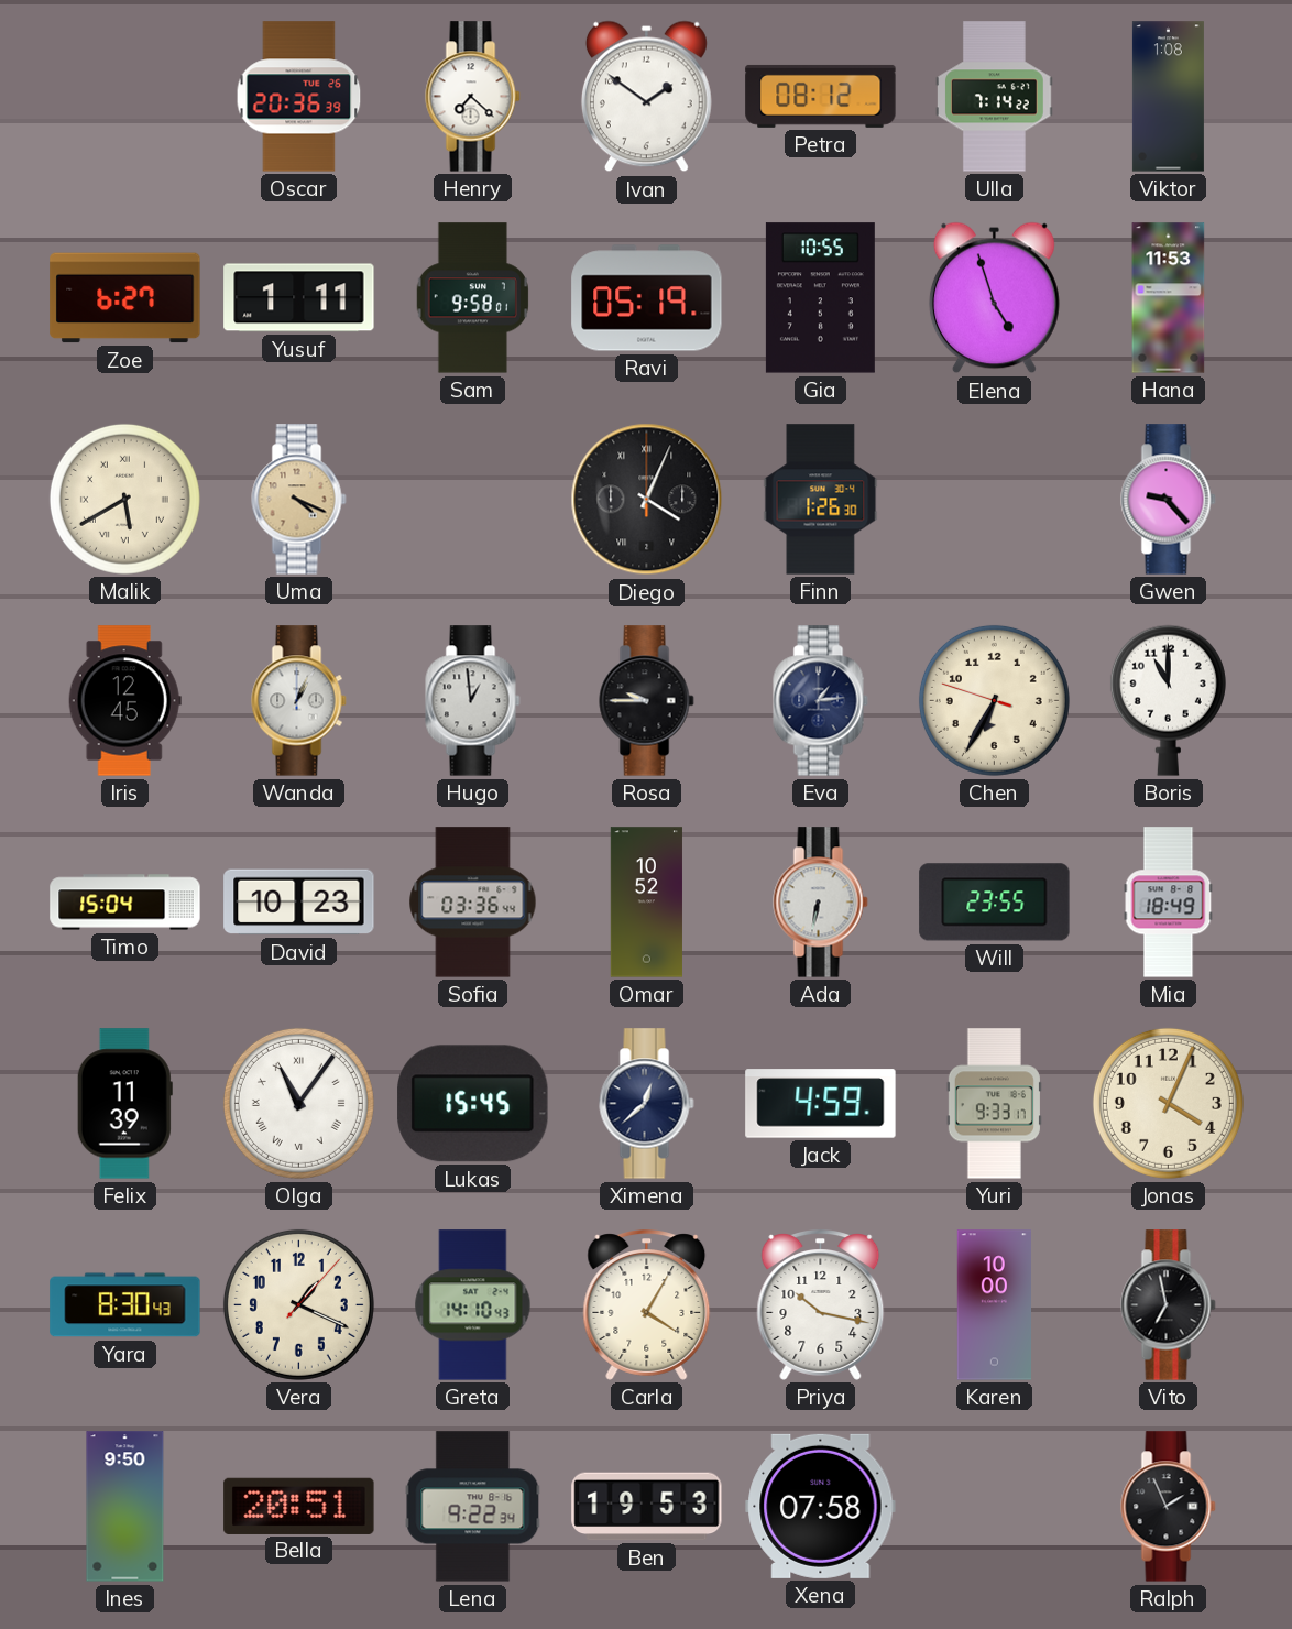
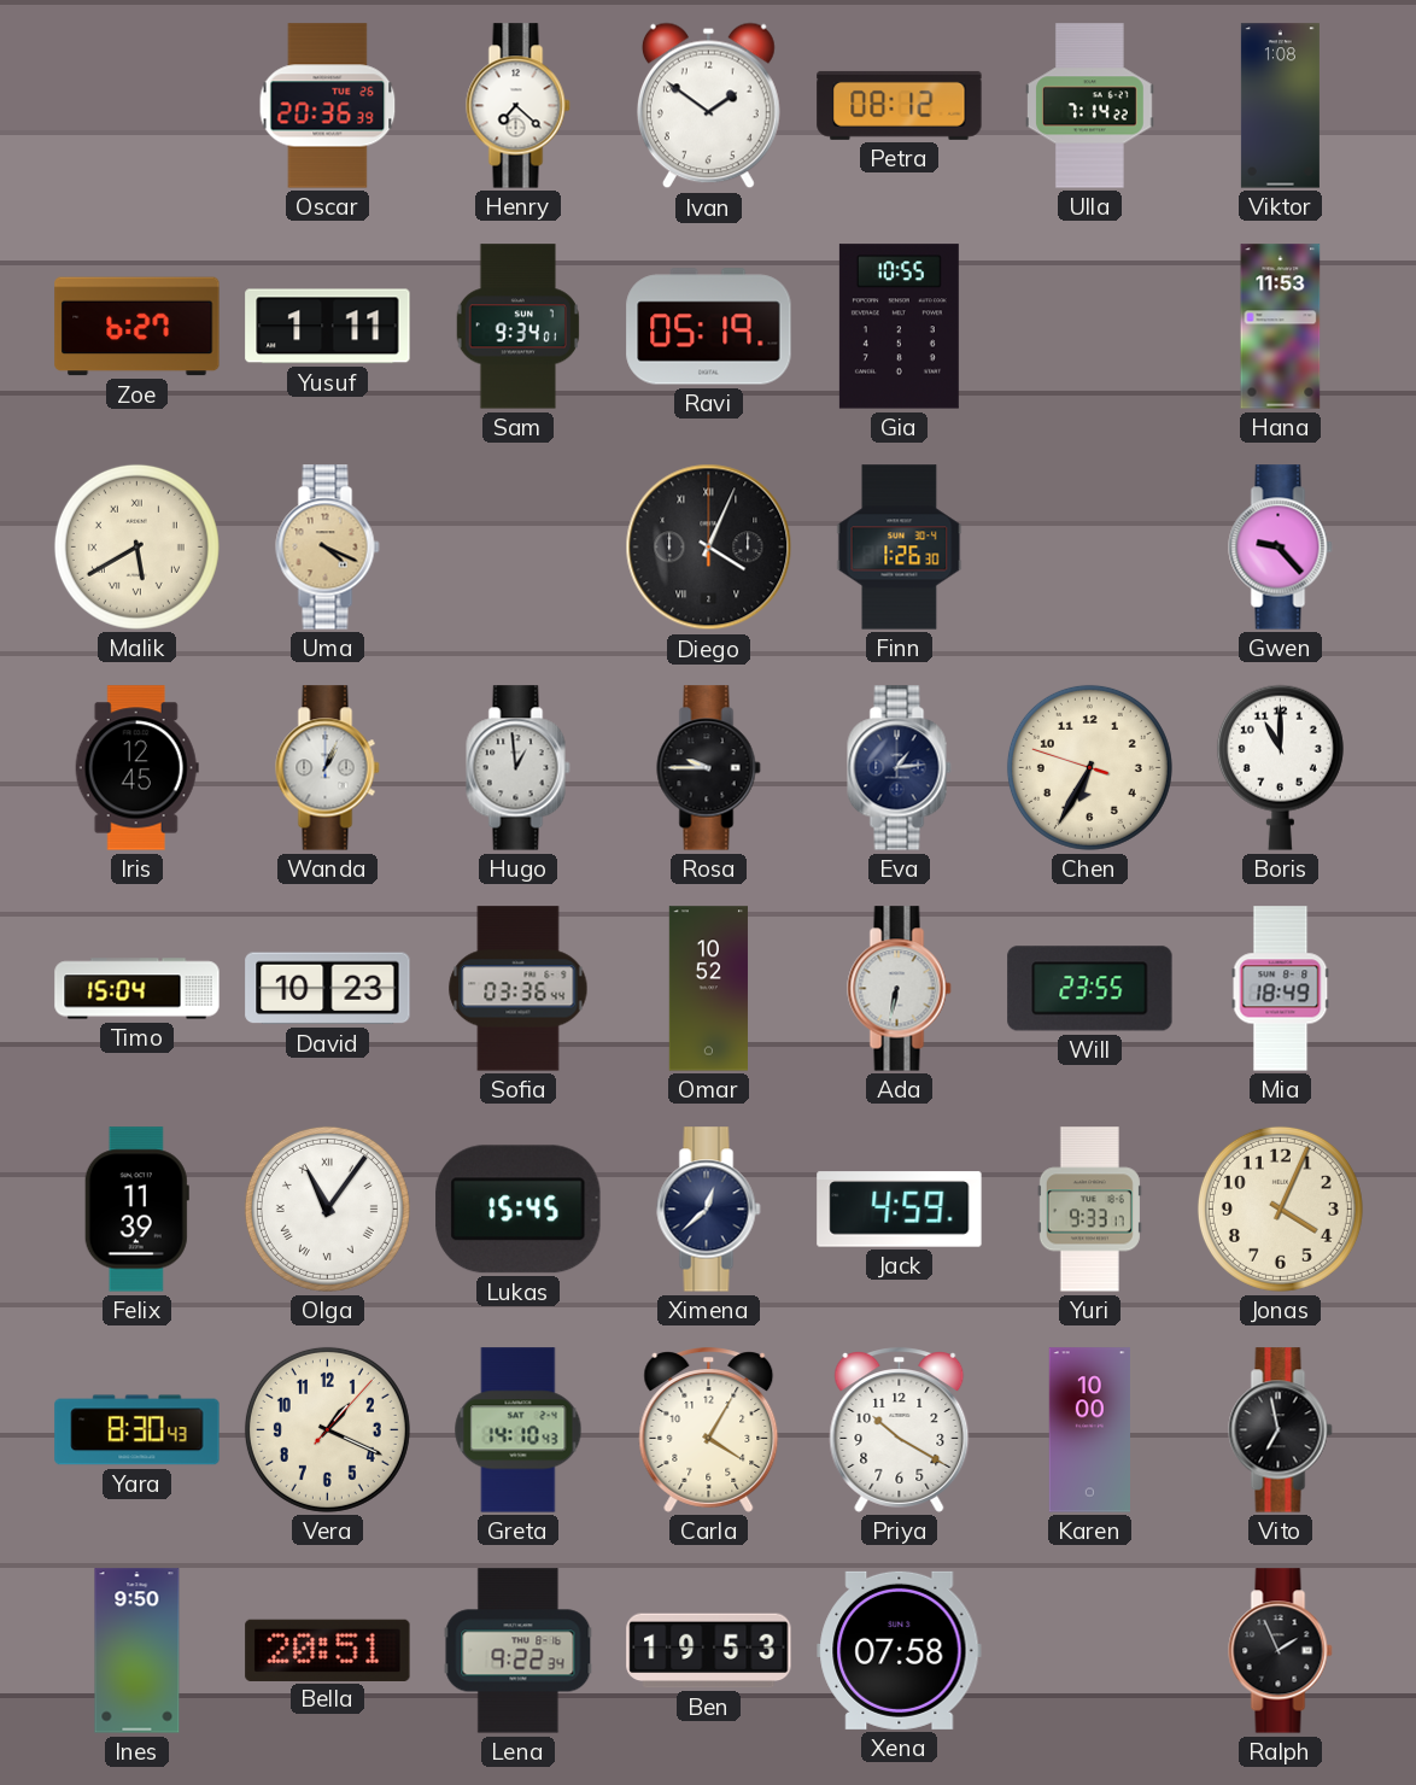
Sam: 9:58 -> 9:34 (517, 327)
Elena: 4:57 -> none (994, 298)
Priya: 10:17 -> 10:20 (900, 1430)
